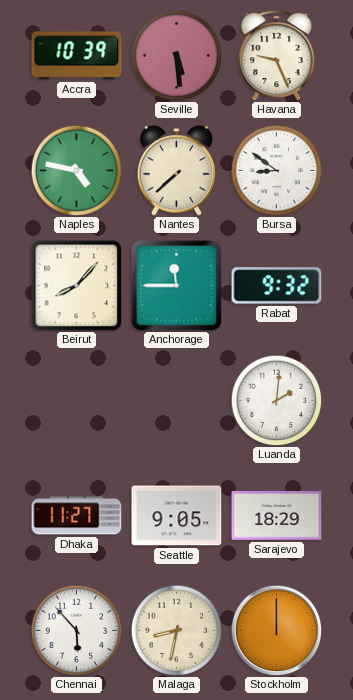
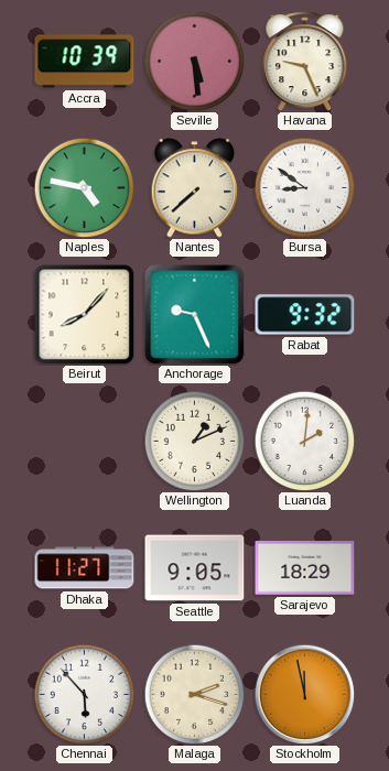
Anchorage: 11:45 -> 9:26 (194, 314)
Wellington: none -> 1:11 (194, 441)
Malaga: 8:32 -> 2:18 (194, 694)
Stockholm: 12:00 -> 11:58 (304, 694)
